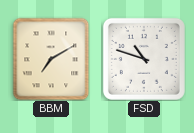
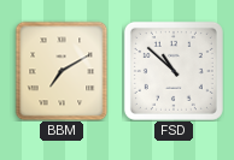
FSD: 10:48 -> 10:52 (174, 71)
